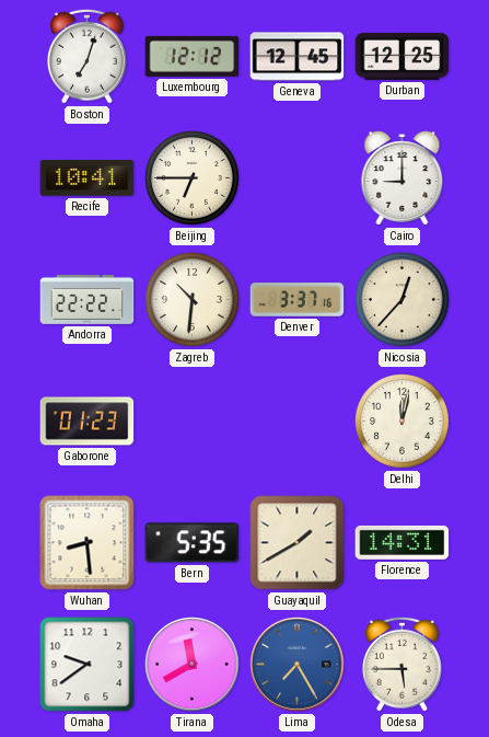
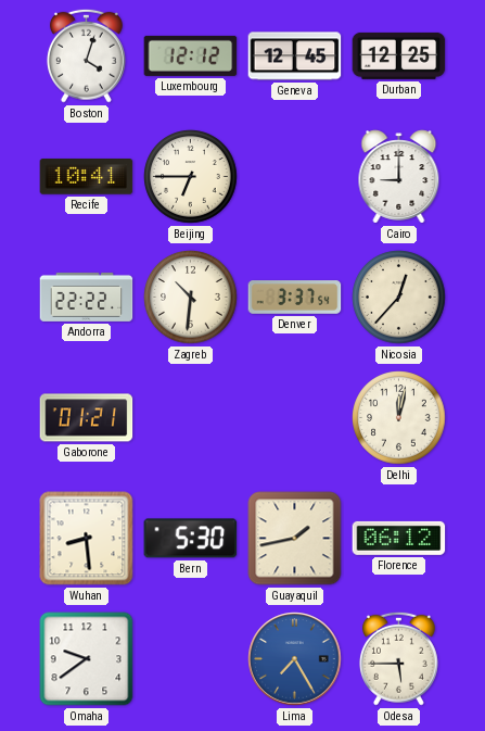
Boston: 7:03 -> 4:03 (86, 55)
Denver: 3:37:16 -> 3:37:54 (295, 298)
Gaborone: 01:23 -> 01:21 (87, 418)
Bern: 5:35 -> 5:30 (191, 539)
Guayaquil: 1:40 -> 1:43 (295, 539)
Florence: 14:31 -> 06:12 (399, 538)
Tirana: 11:40 -> none (193, 665)
